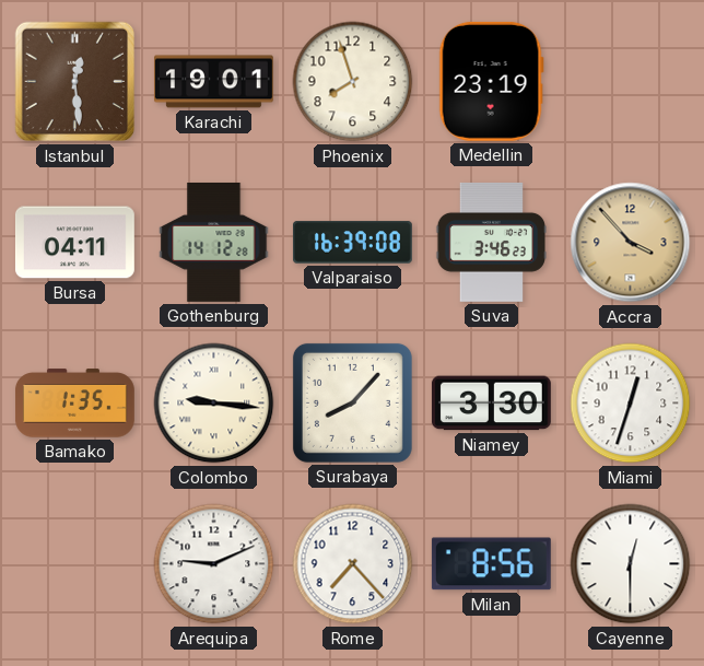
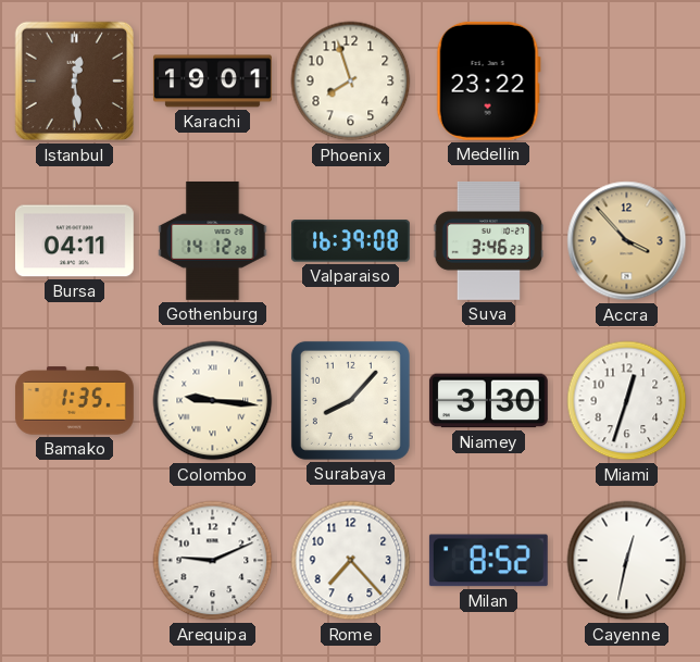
Medellin: 23:19 -> 23:22 (488, 80)
Milan: 8:56 -> 8:52 (488, 561)
Cayenne: 12:30 -> 12:32 (627, 561)
